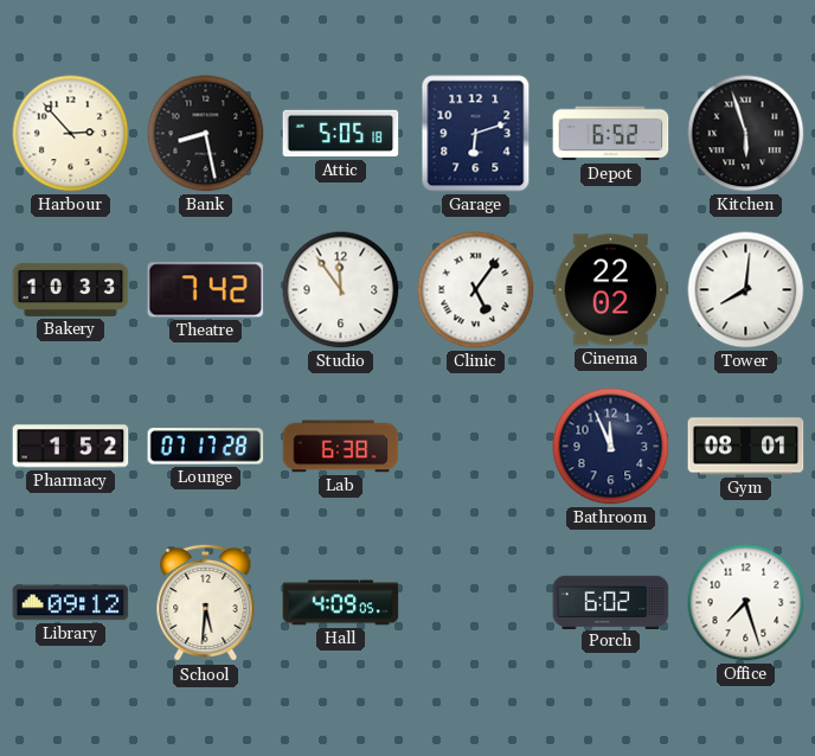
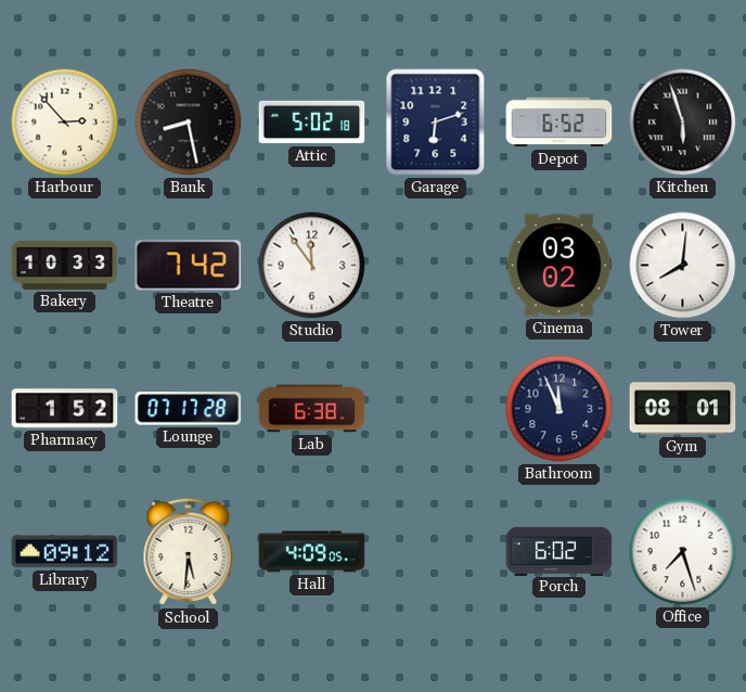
Attic: 5:05 -> 5:02 (312, 123)
Clinic: 5:06 -> none (476, 290)
Cinema: 22:02 -> 03:02 (559, 266)
